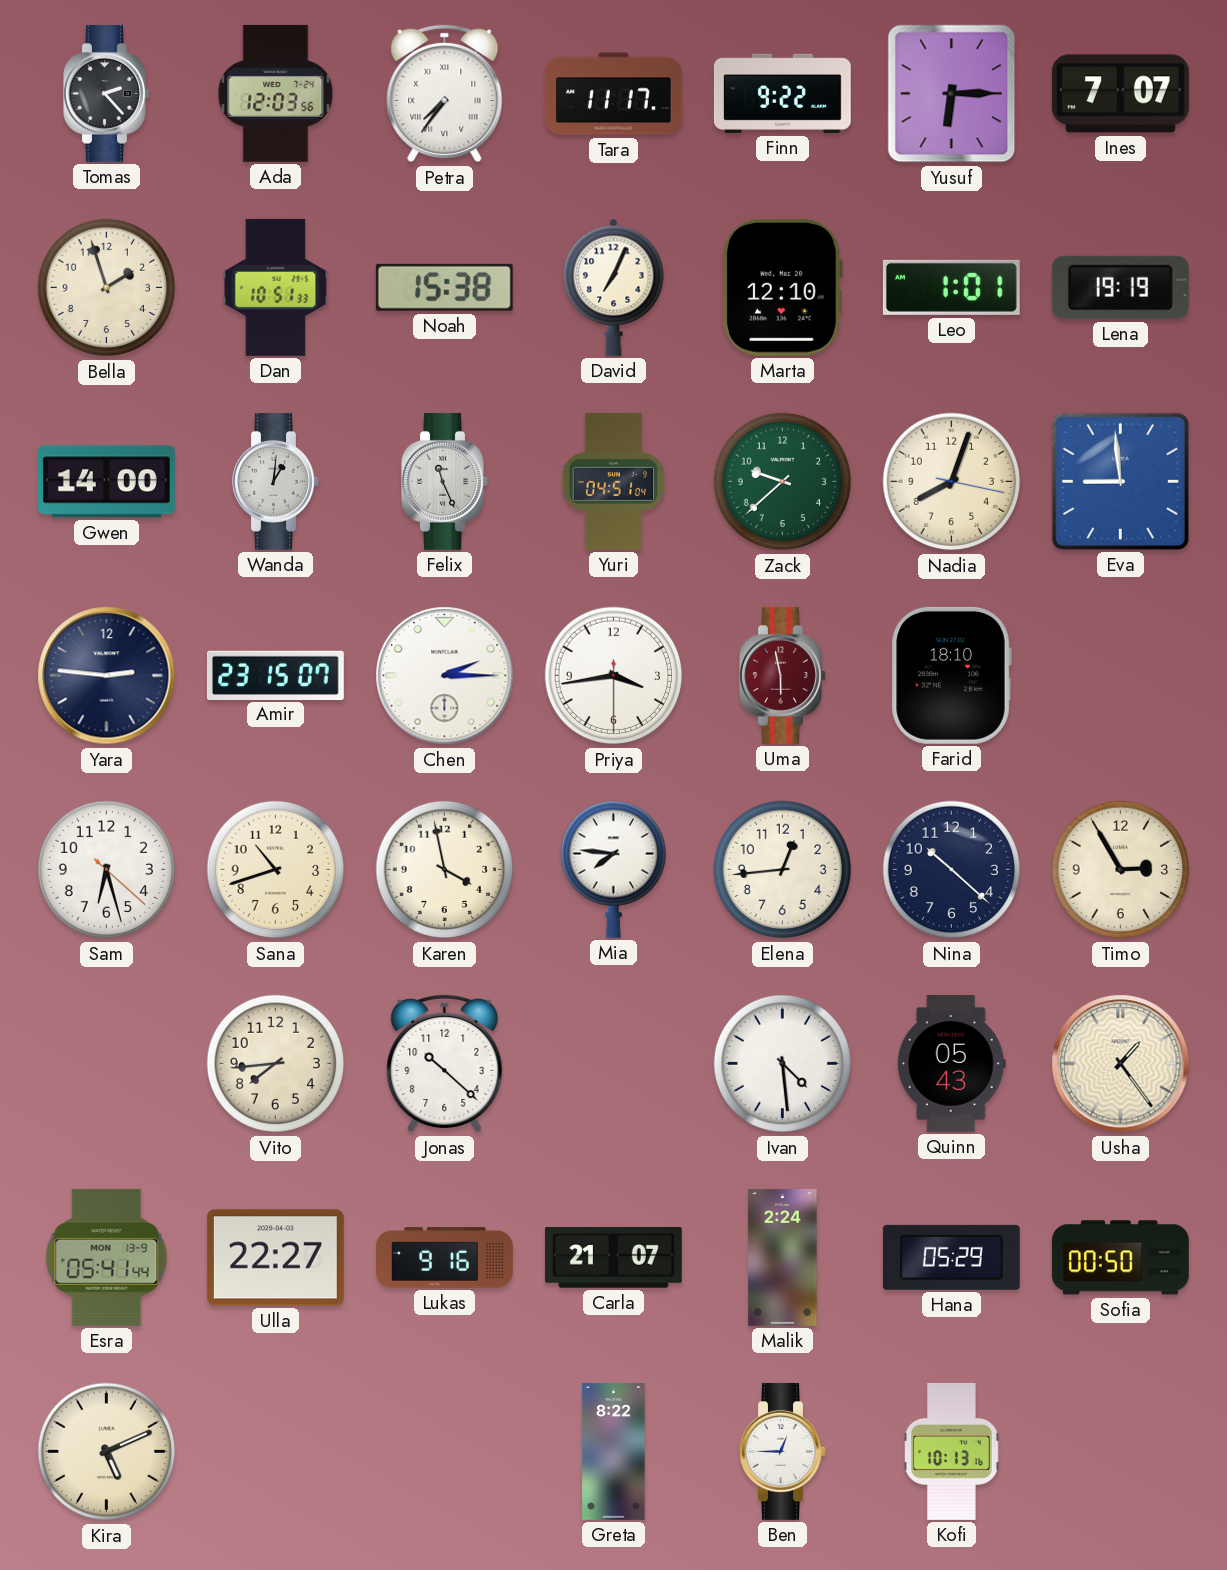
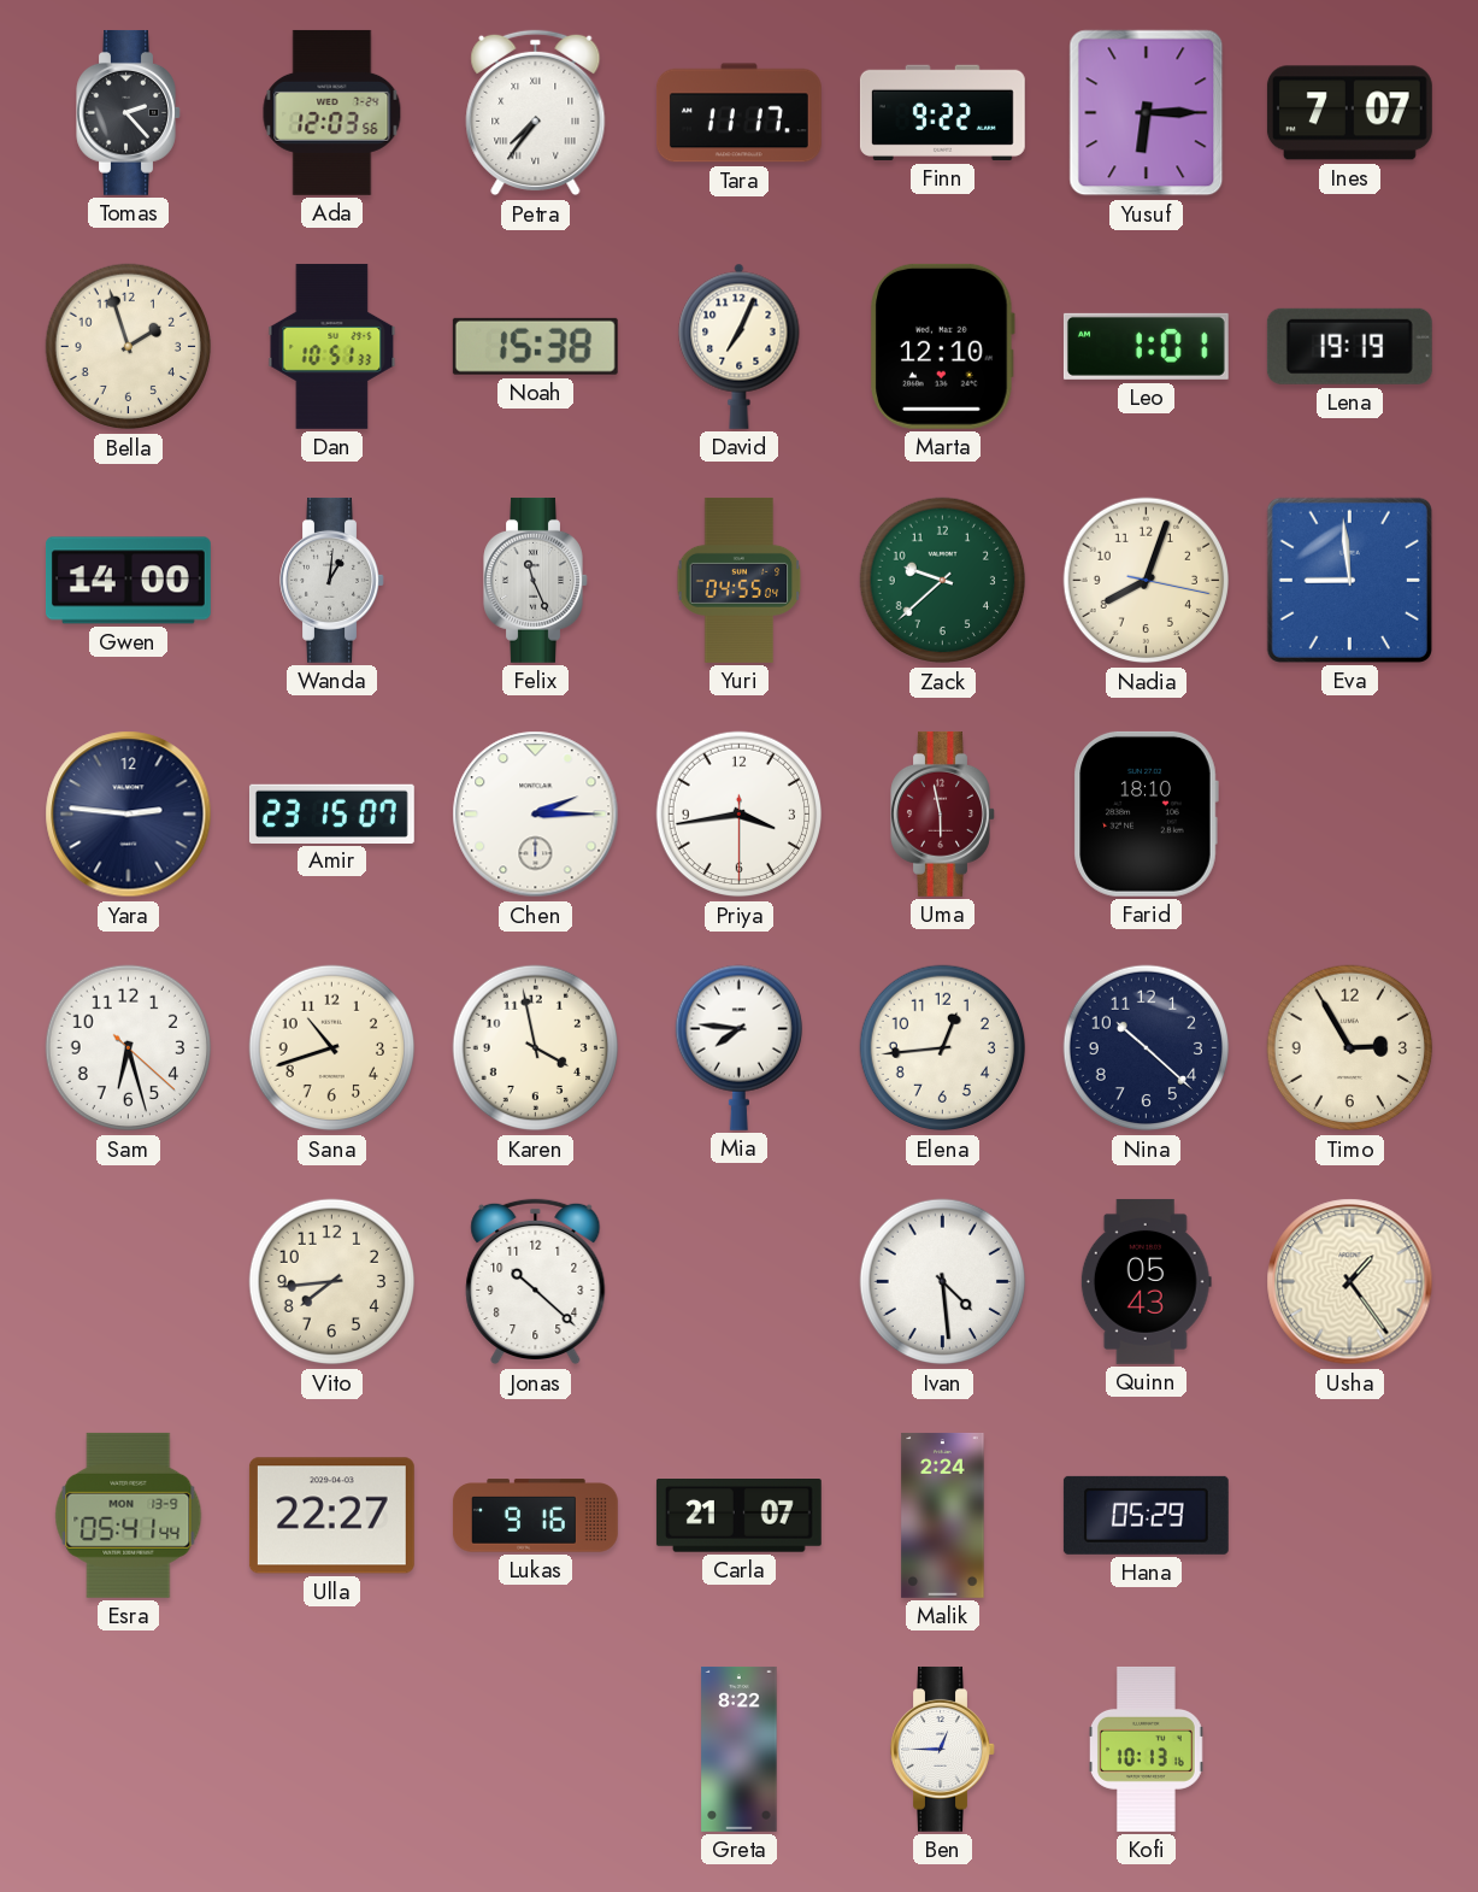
Yuri: 04:51 -> 04:55 (740, 580)
Sofia: 00:50 -> none (1120, 1258)
Kira: 5:11 -> none (107, 1452)
